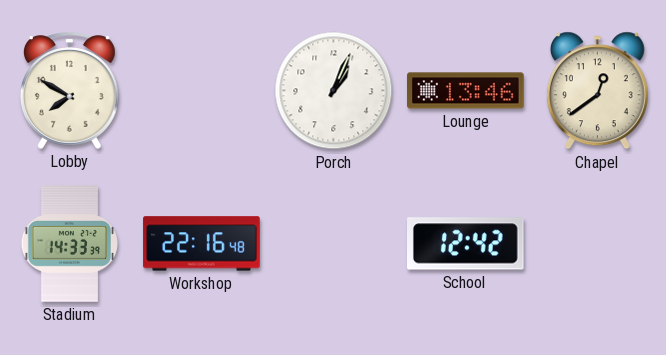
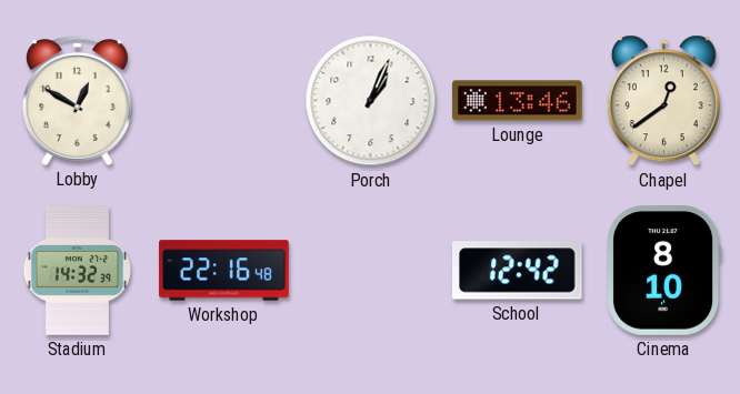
Lobby: 7:50 -> 12:50 (78, 100)
Stadium: 14:33 -> 14:32 (77, 271)
Cinema: none -> 8:10 (663, 271)
